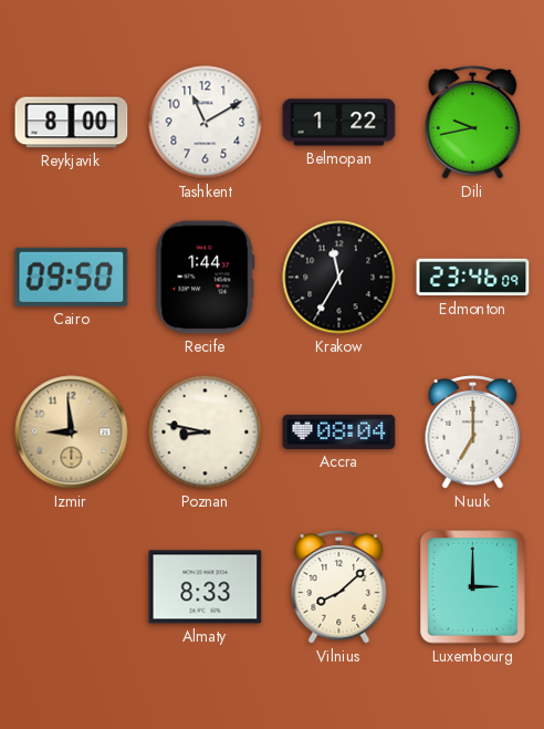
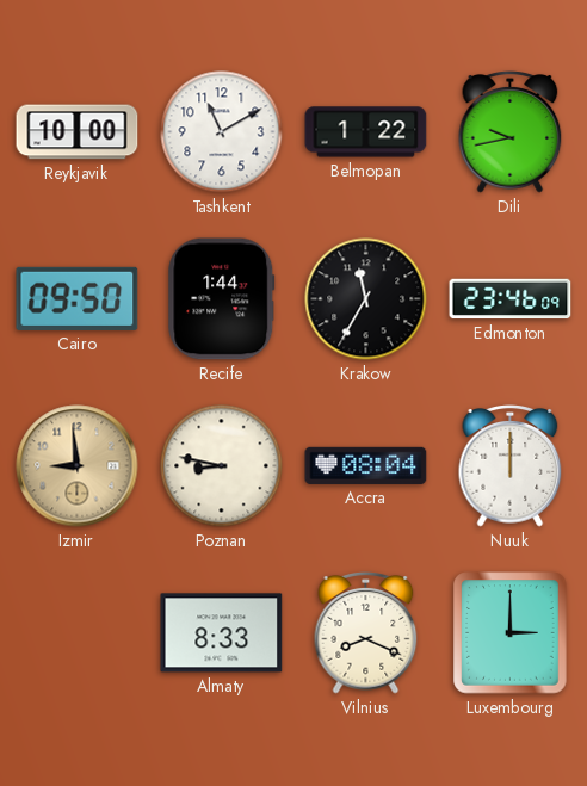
Reykjavik: 8:00 -> 10:00 (78, 132)
Nuuk: 7:00 -> 12:00 (511, 466)
Vilnius: 8:08 -> 8:19 (366, 633)
